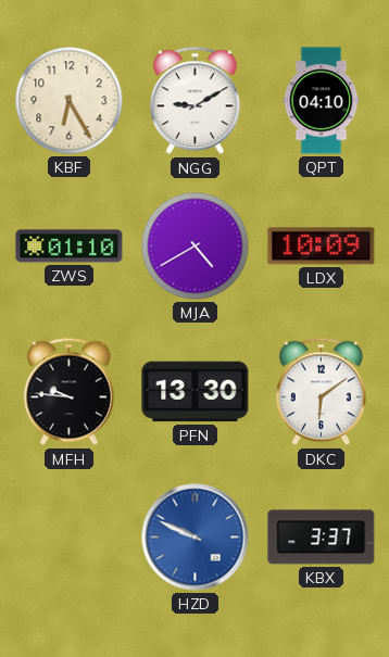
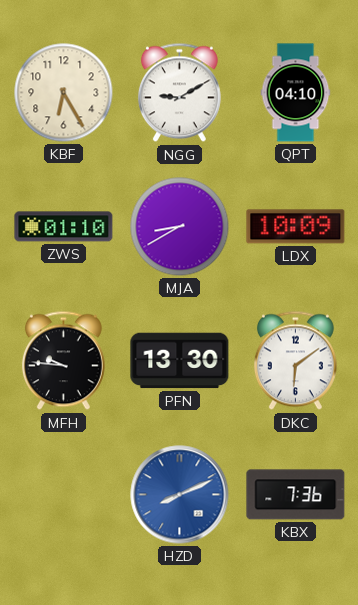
MJA: 4:40 -> 8:40 (180, 227)
HZD: 9:49 -> 8:11 (180, 495)
KBX: 3:37 -> 7:36 (296, 495)
